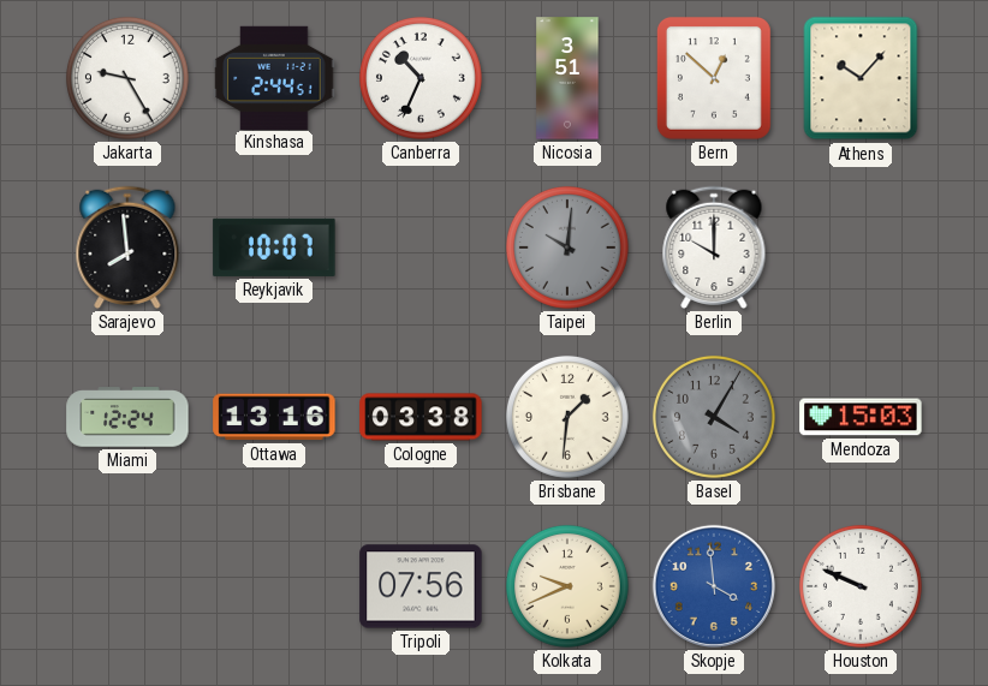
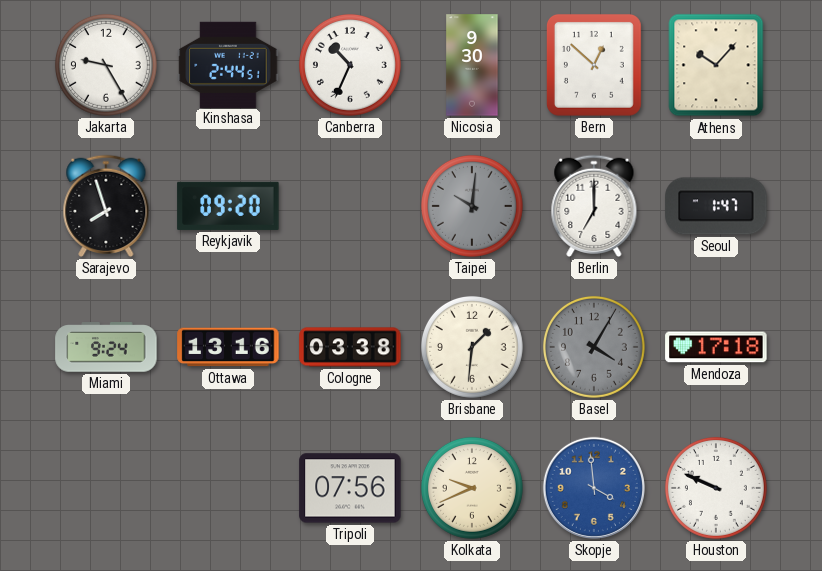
Nicosia: 3:51 -> 9:30 (472, 65)
Sarajevo: 7:59 -> 7:57 (106, 206)
Reykjavik: 10:07 -> 09:20 (228, 206)
Berlin: 10:00 -> 7:00 (594, 206)
Seoul: none -> 1:47 (716, 206)
Miami: 12:24 -> 9:24 (106, 347)
Mendoza: 15:03 -> 17:18 (716, 347)
